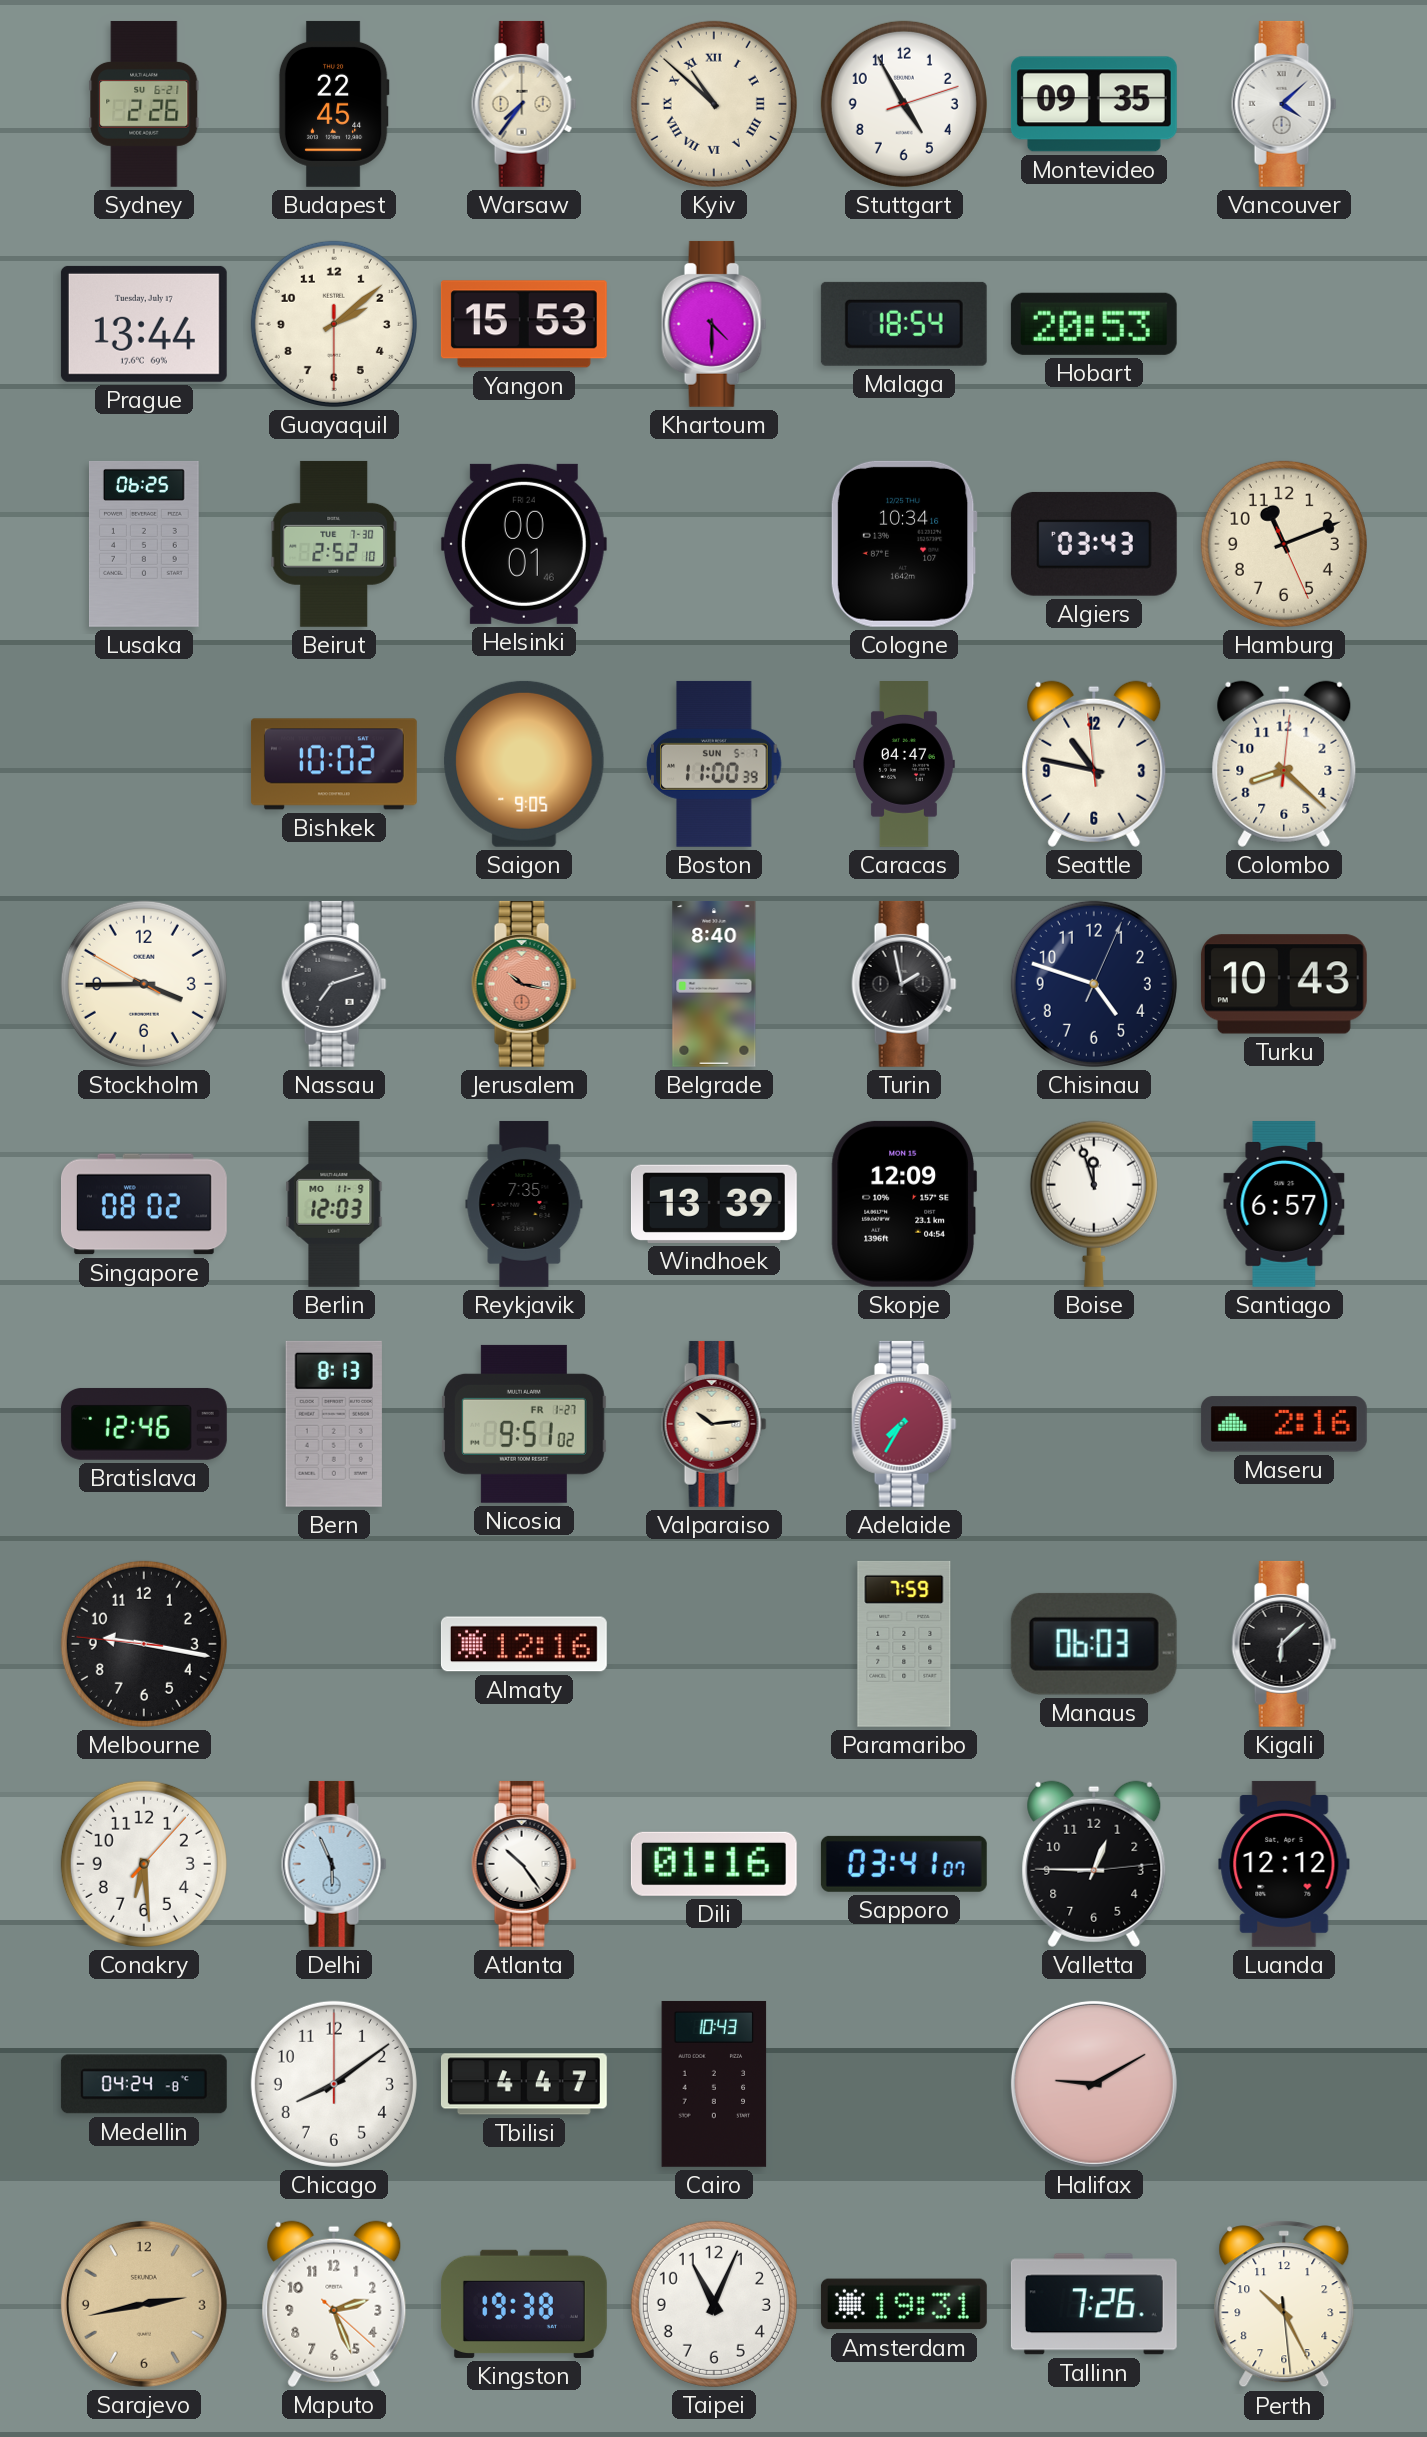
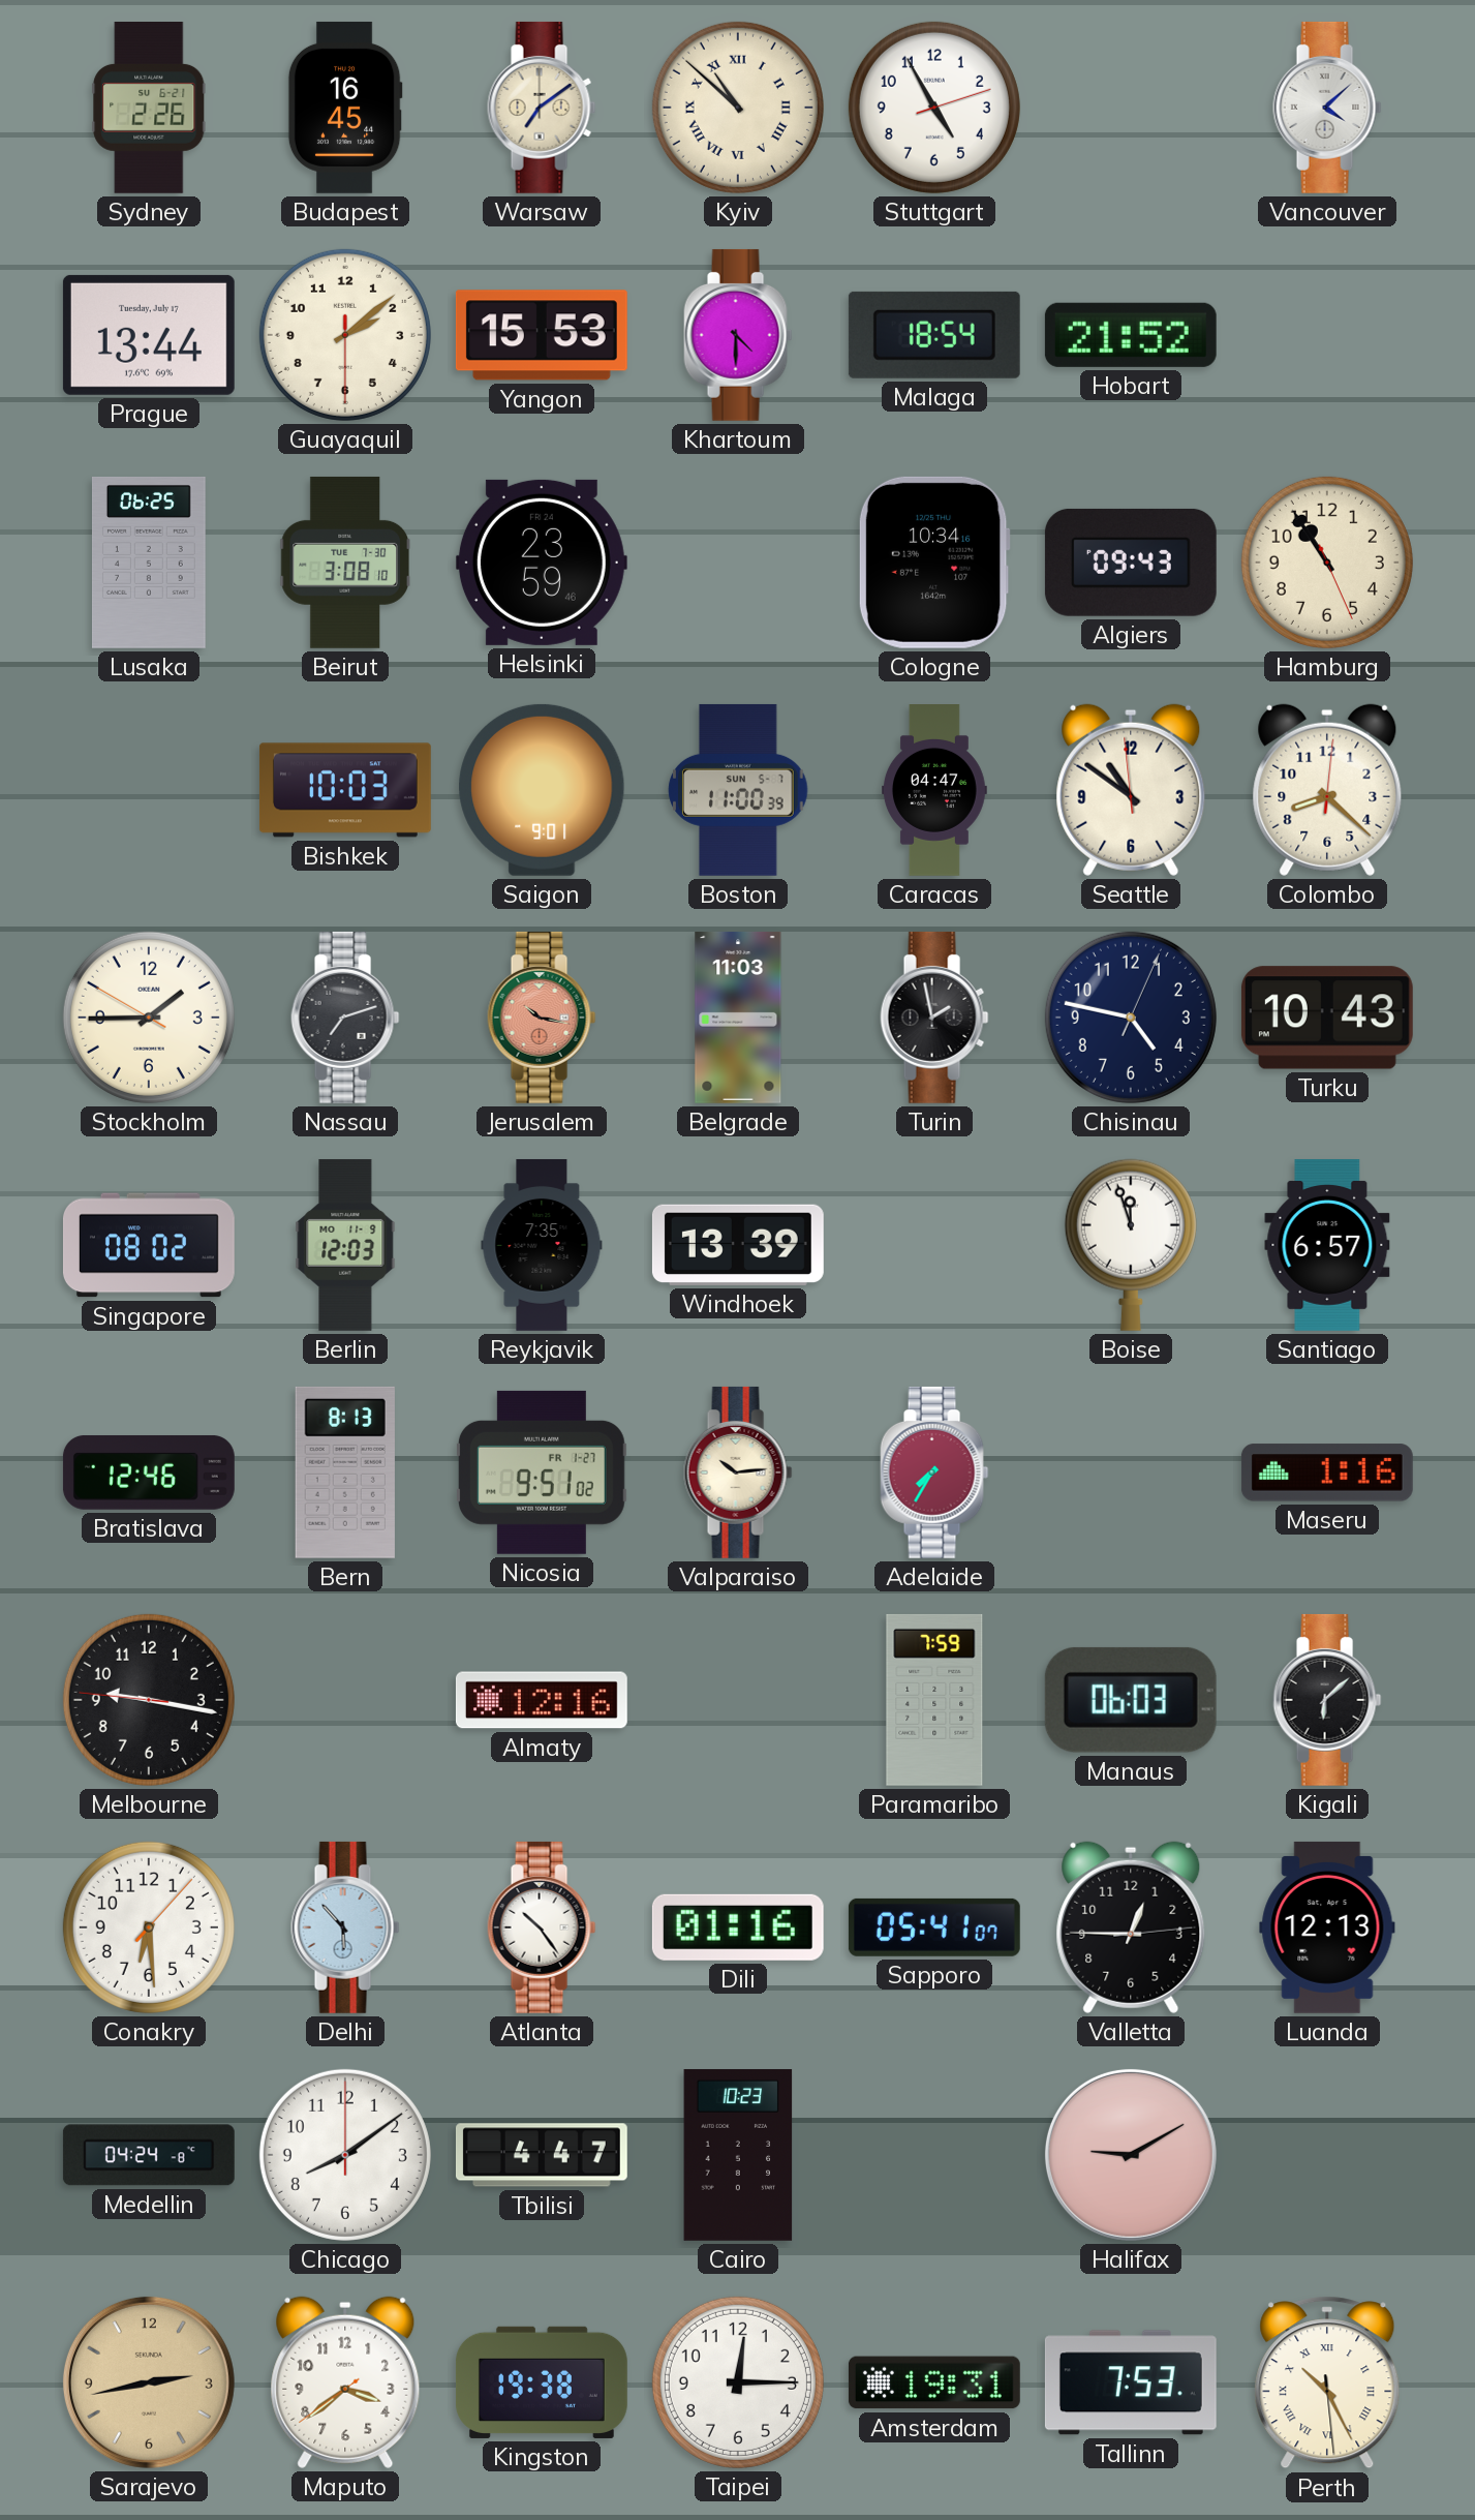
Budapest: 22:45 -> 16:45 (345, 108)
Warsaw: 7:36 -> 7:09 (542, 108)
Montevideo: 09:35 -> none (1094, 104)
Hobart: 20:53 -> 21:52 (1131, 335)
Beirut: 2:52 -> 3:08 (344, 563)
Helsinki: 00:01 -> 23:59 (542, 563)
Algiers: 03:43 -> 09:43 (1131, 563)
Hamburg: 11:11 -> 10:54 (1327, 563)
Bishkek: 10:02 -> 10:03 (345, 790)
Saigon: 9:05 -> 9:01 (542, 790)
Seattle: 10:46 -> 10:50 (1131, 790)
Stockholm: 3:44 -> 1:44 (149, 1018)
Belgrade: 8:40 -> 11:03 (738, 1018)
Chisinau: 4:48 -> 4:47 (1131, 1018)
Skopje: 12:09 -> none (904, 1204)
Maseru: 2:16 -> 1:16 (1327, 1472)
Delhi: 5:56 -> 5:53 (345, 1927)
Sapporo: 03:41 -> 05:41 (934, 1927)
Luanda: 12:12 -> 12:13 (1327, 1927)
Cairo: 10:43 -> 10:23 (738, 2155)
Maputo: 2:26 -> 3:38 (345, 2382)
Taipei: 11:04 -> 12:15 (738, 2382)
Tallinn: 7:26 -> 7:53 (1131, 2382)
Perth numerals: Arabic -> Roman (1327, 2382)
